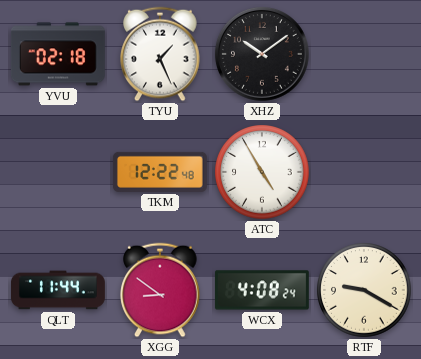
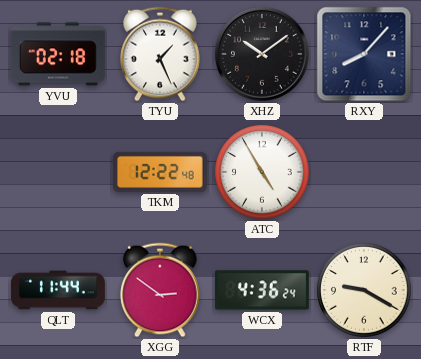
RXY: none -> 8:07 (364, 54)
XGG: 8:51 -> 2:51 (160, 290)
WCX: 4:08 -> 4:36 (262, 290)
